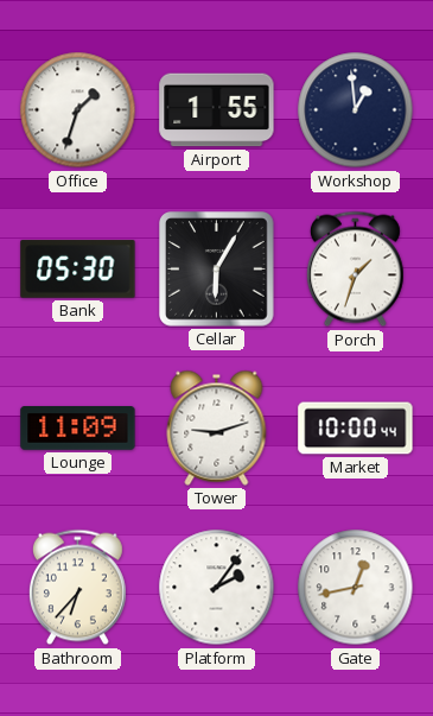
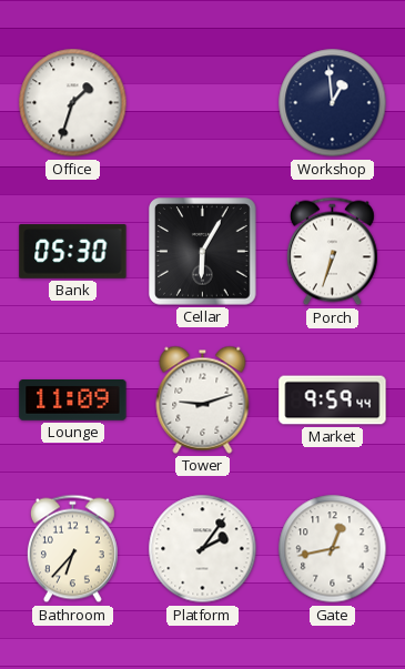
Airport: 1:55 -> none (217, 110)
Porch: 1:33 -> 6:33 (332, 252)
Market: 10:00 -> 9:59 (333, 401)
